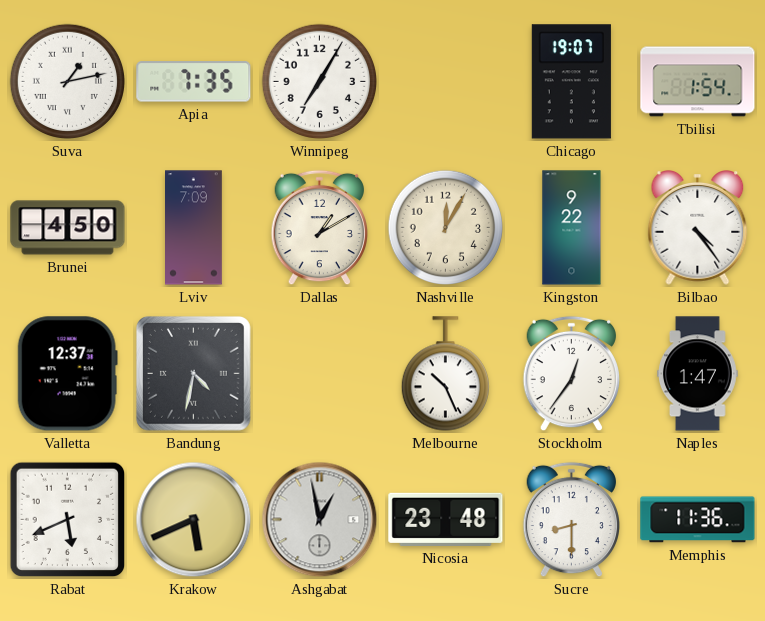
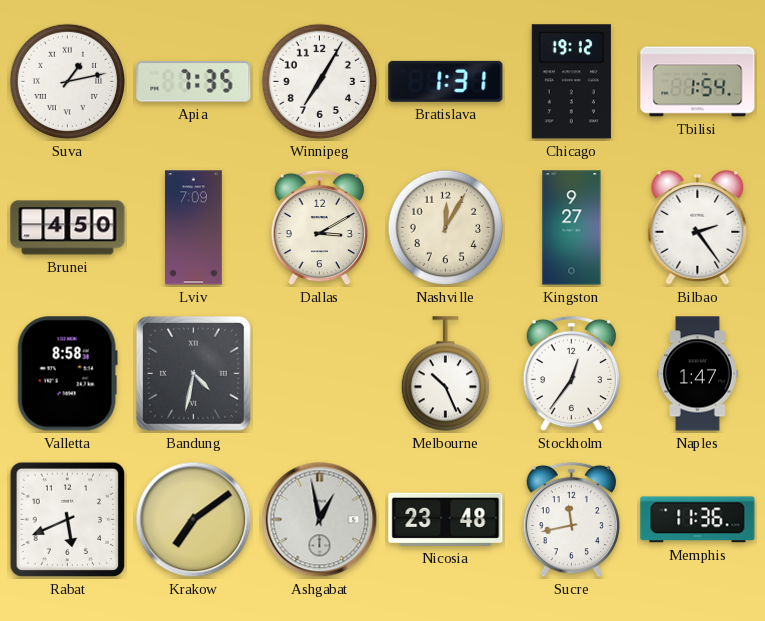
Bratislava: none -> 1:31 (446, 81)
Chicago: 19:07 -> 19:12 (571, 82)
Dallas: 1:10 -> 3:10 (319, 228)
Kingston: 9:22 -> 9:27 (572, 228)
Bilbao: 4:24 -> 2:24 (698, 228)
Valletta: 12:37 -> 8:58 (67, 374)
Krakow: 5:41 -> 7:09 (194, 520)
Sucre: 8:30 -> 11:43 (571, 520)
